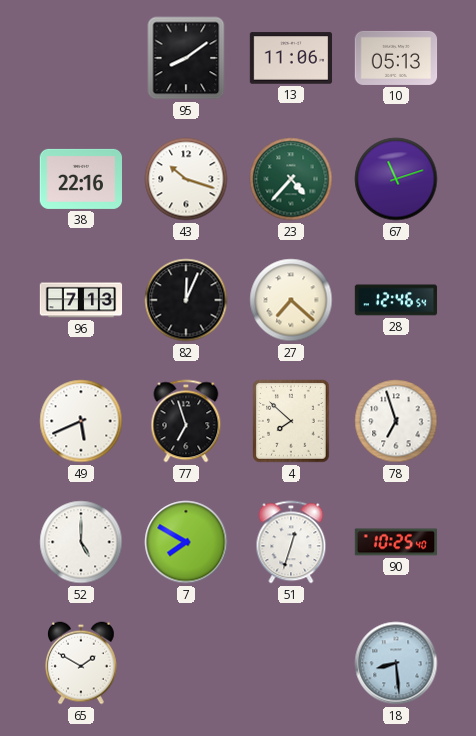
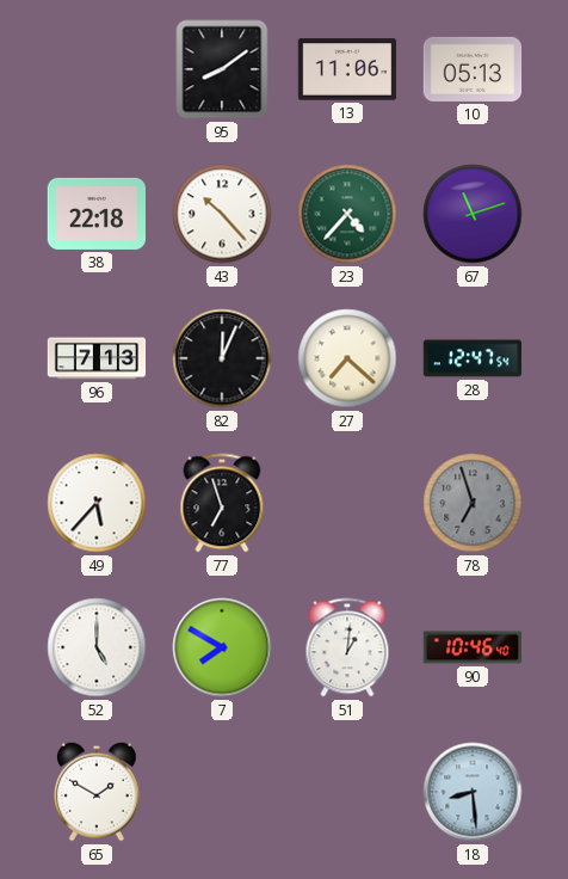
38: 22:16 -> 22:18 (95, 214)
43: 10:18 -> 10:23 (222, 214)
28: 12:46 -> 12:47 (473, 358)
49: 5:41 -> 5:37 (97, 503)
4: 7:52 -> none (291, 421)
78 dial: white -> grey (473, 503)
51: 12:33 -> 1:01 (347, 647)
90: 10:25 -> 10:46 (473, 647)
